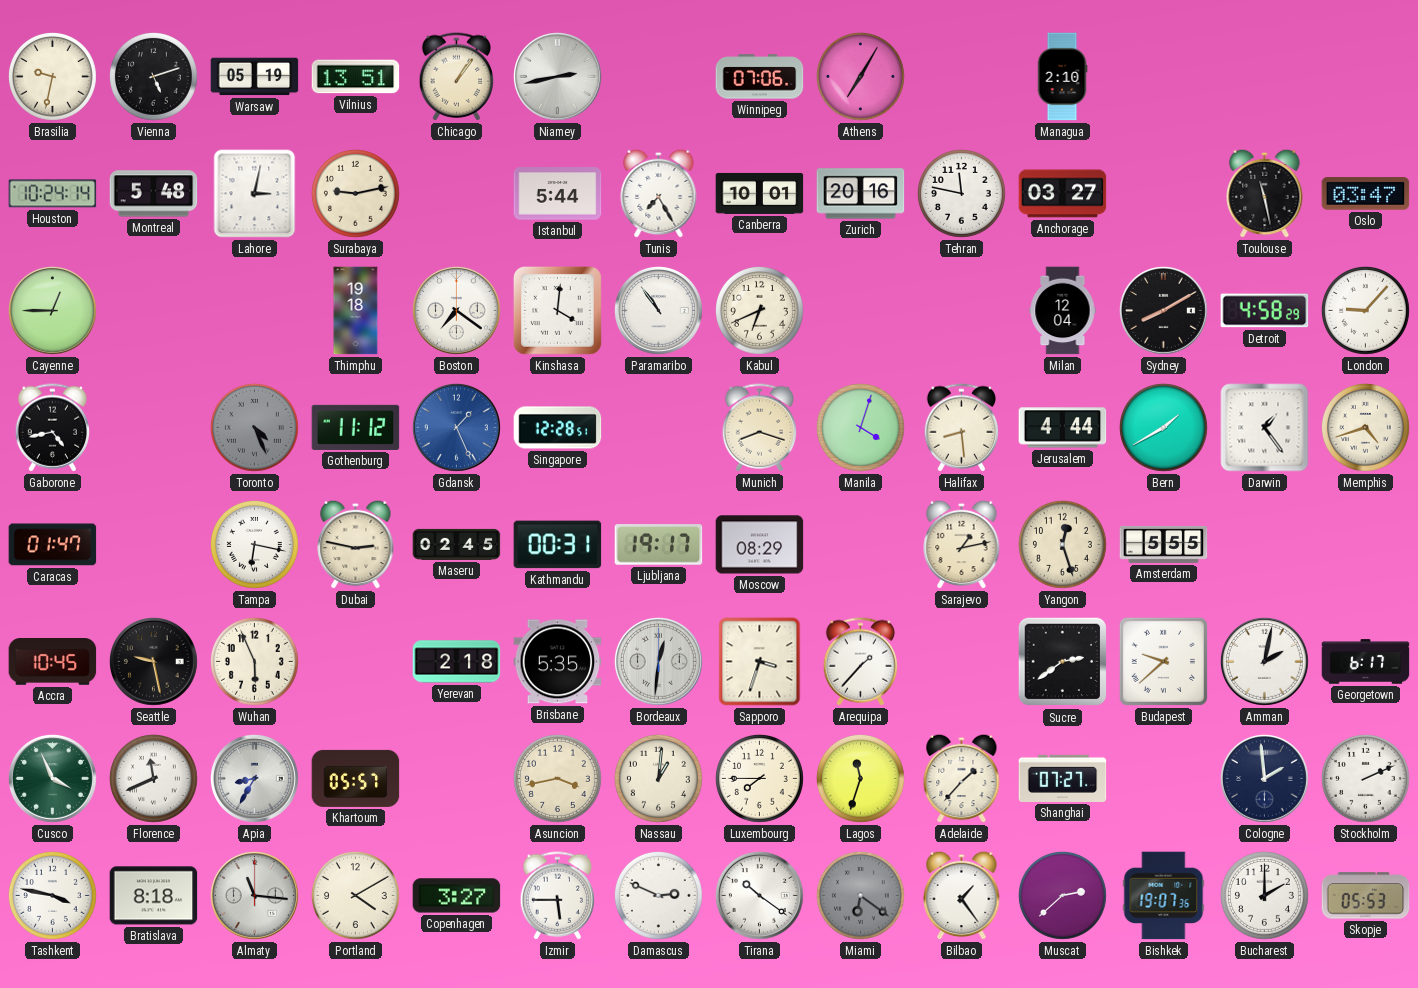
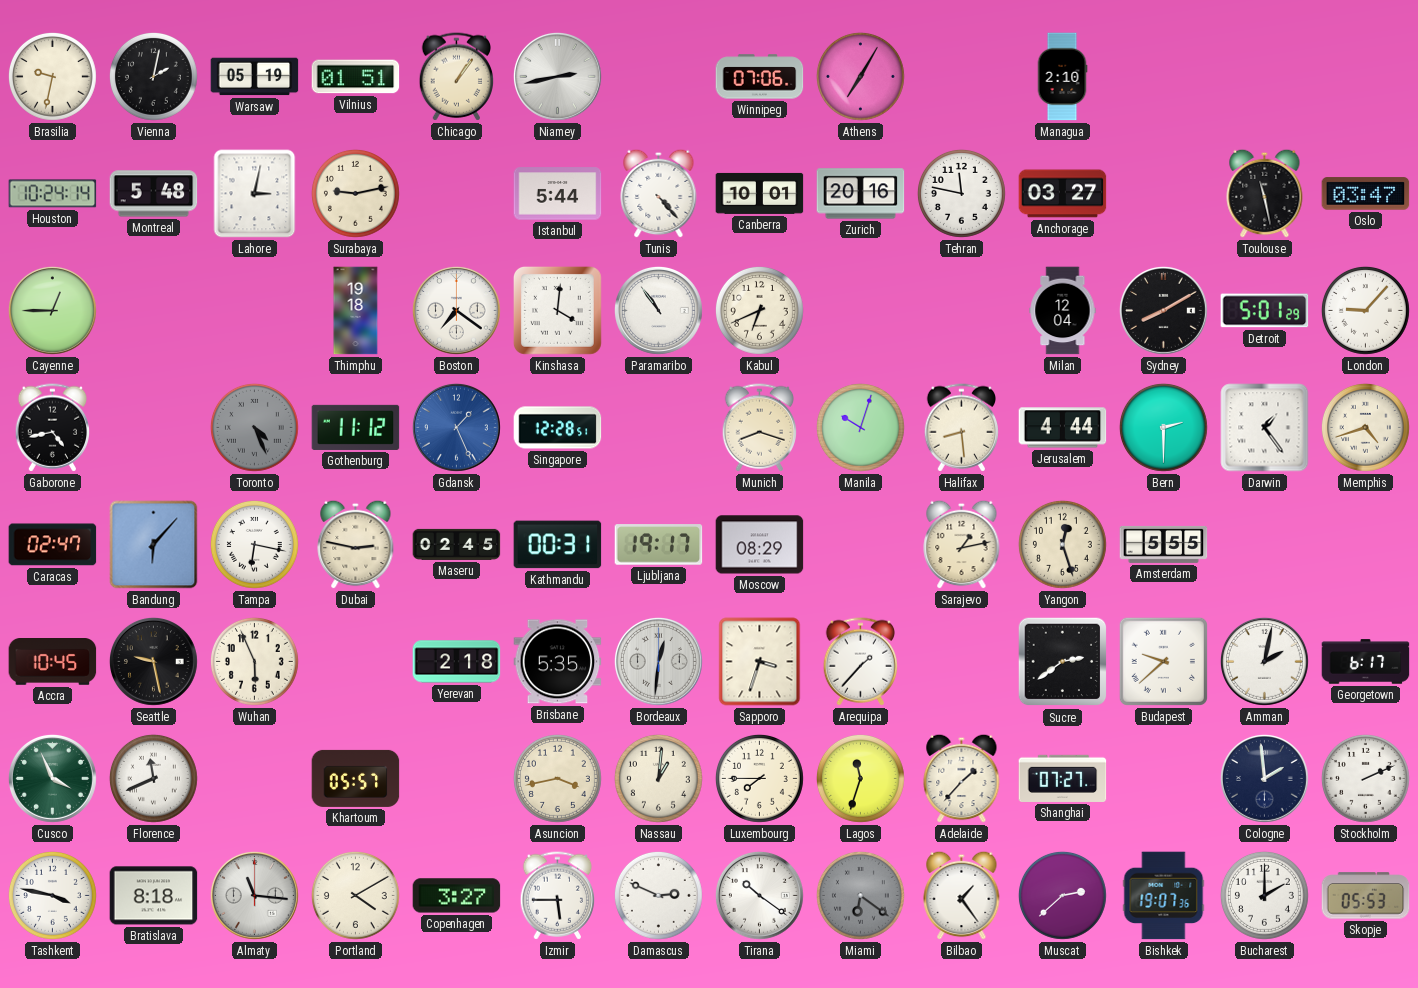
Vienna: 5:12 -> 2:02 (153, 76)
Vilnius: 13:51 -> 01:51 (356, 77)
Tunis: 7:25 -> 4:23 (659, 193)
Detroit: 4:58 -> 5:01 (1265, 311)
Manila: 4:03 -> 10:03 (860, 427)
Bern: 1:40 -> 2:30 (1163, 427)
Caracas: 01:47 -> 02:47 (53, 545)
Bandung: none -> 6:07 (154, 545)
Apia: 8:35 -> none (254, 778)
